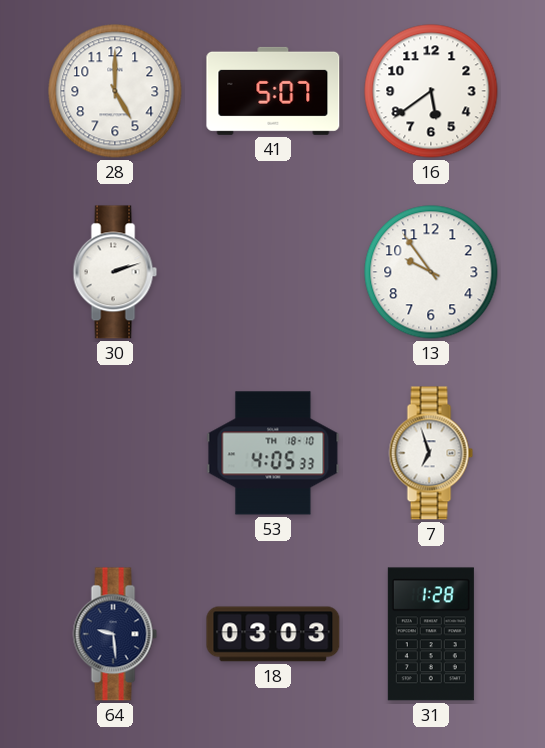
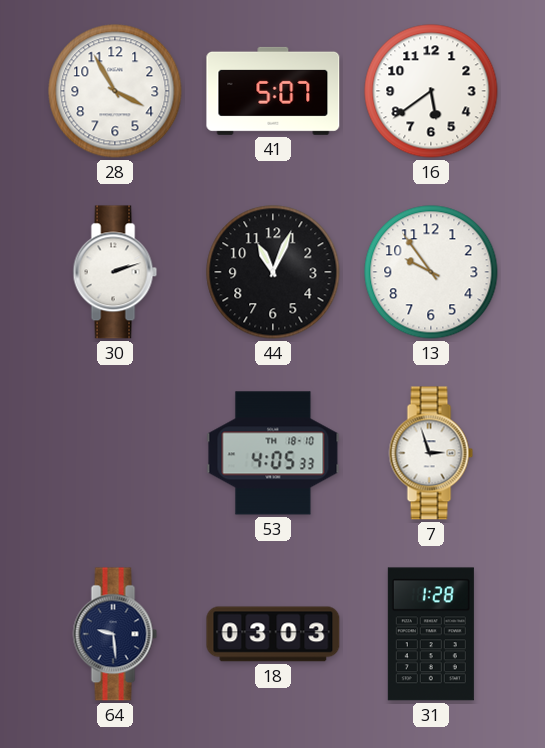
28: 5:00 -> 3:55 (115, 91)
44: none -> 11:04 (273, 272)
7: 6:57 -> 2:57 (431, 453)
